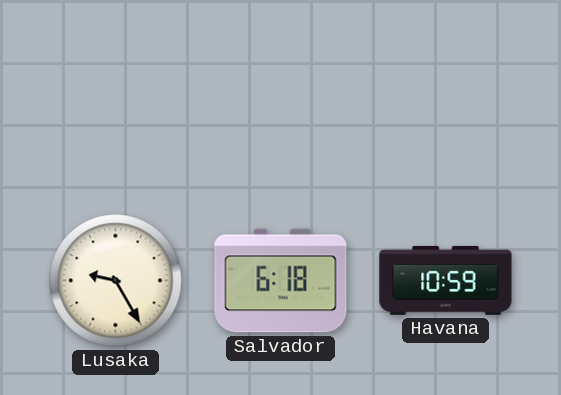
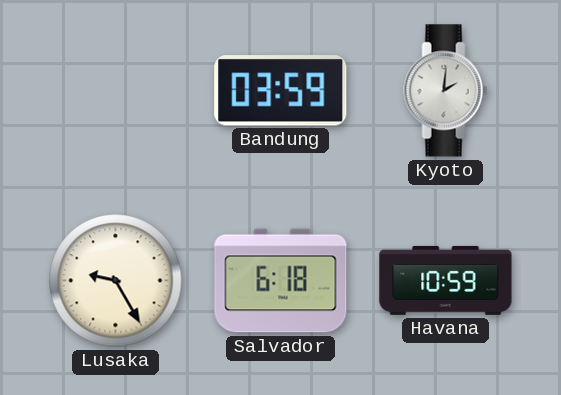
Bandung: none -> 03:59 (281, 91)
Kyoto: none -> 2:01 (446, 91)
